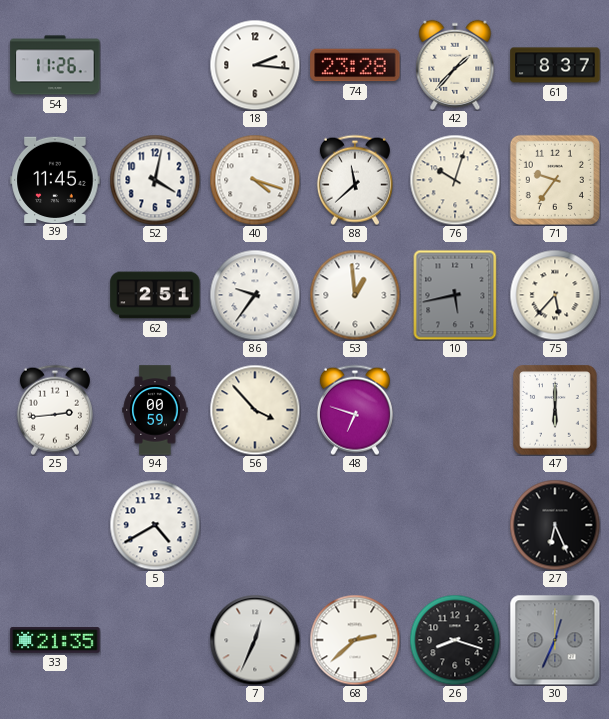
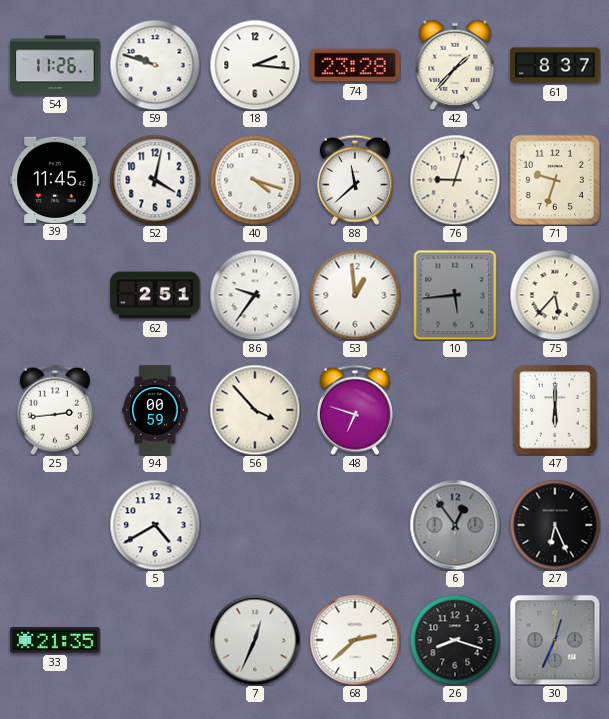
59: none -> 9:48 (155, 65)
76: 10:03 -> 9:03 (455, 180)
71: 9:36 -> 9:33 (555, 180)
10: 5:43 -> 5:44 (455, 295)
6: none -> 12:54 (455, 525)
